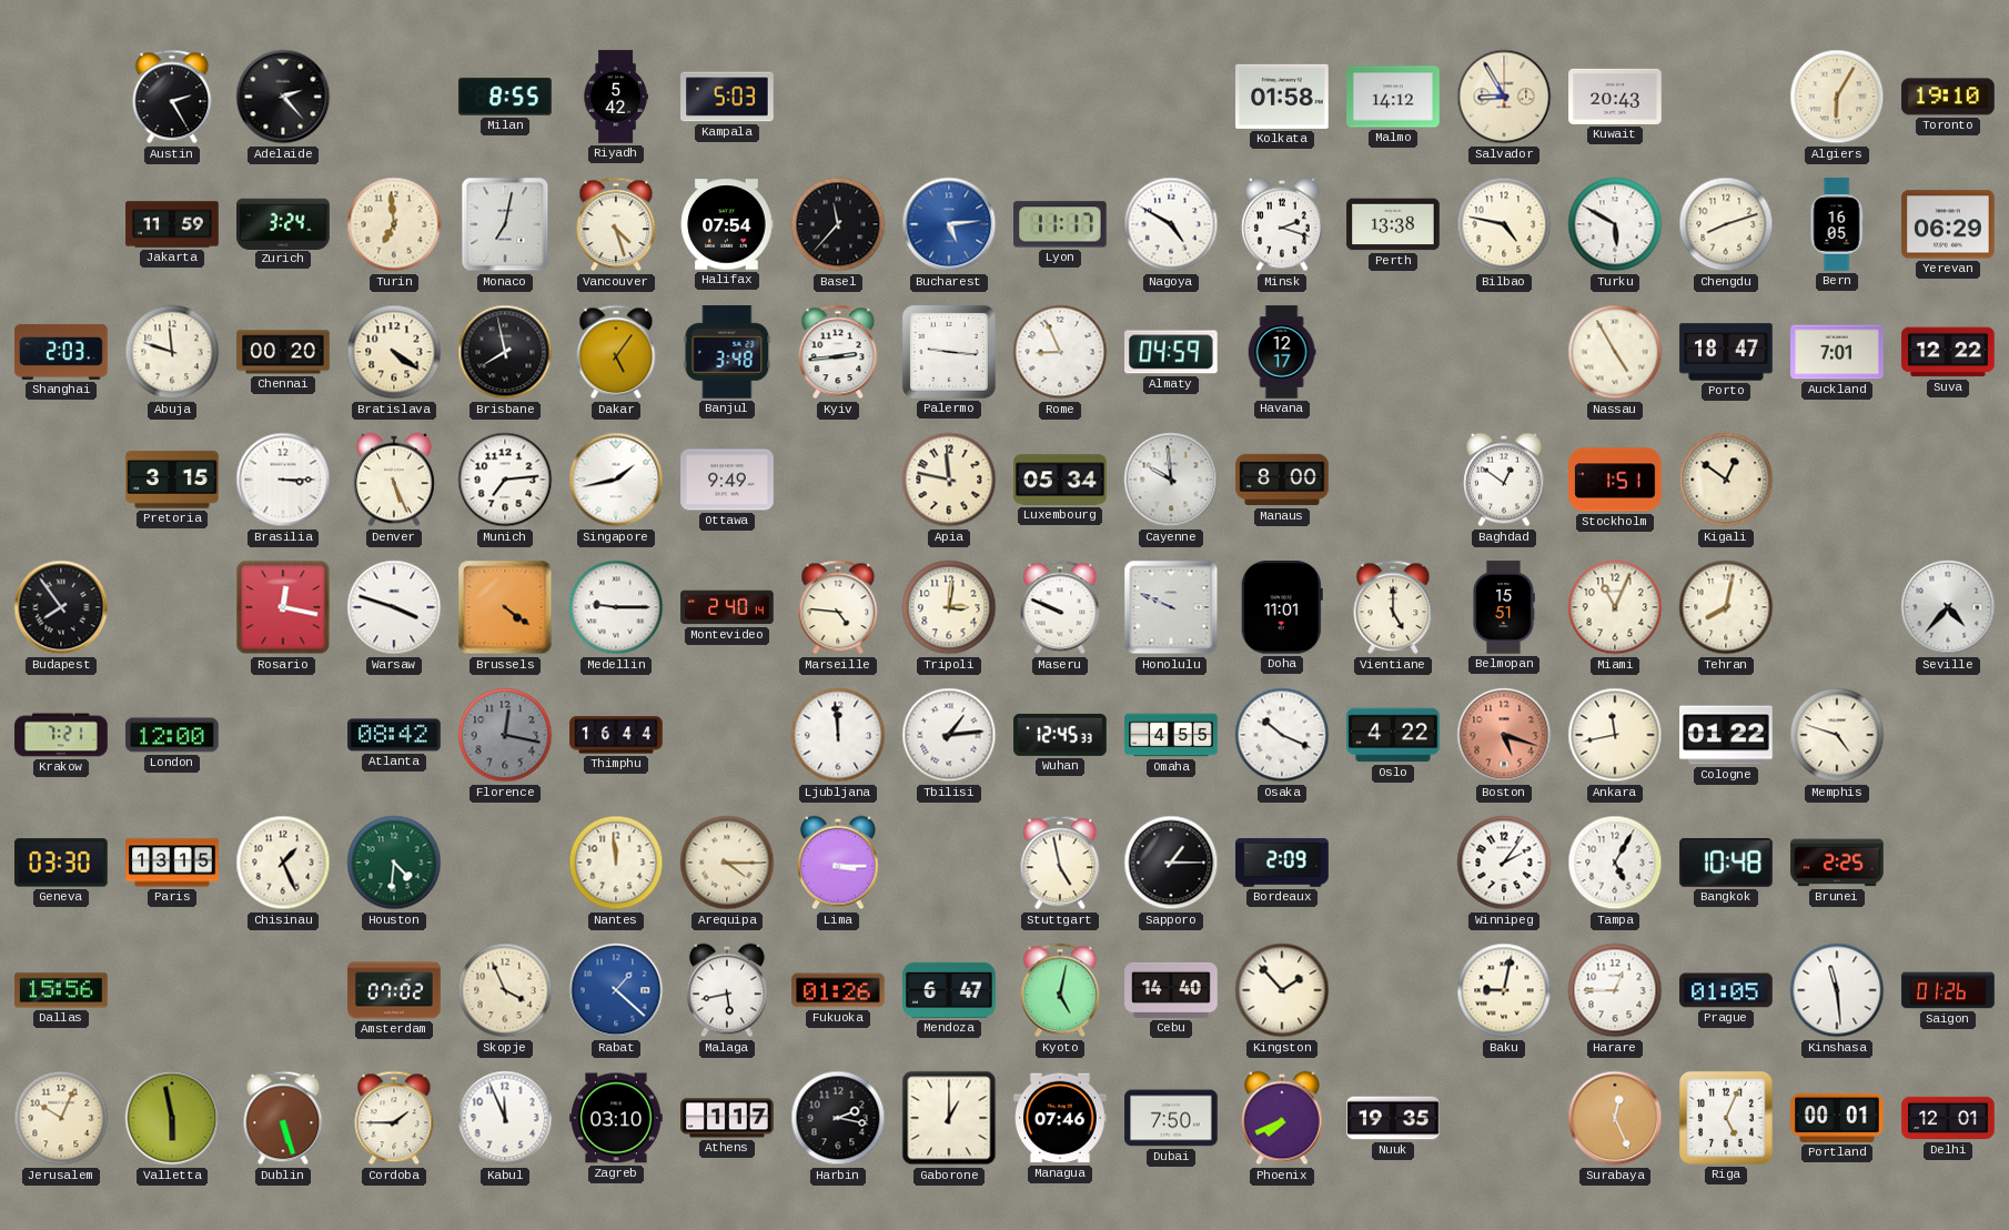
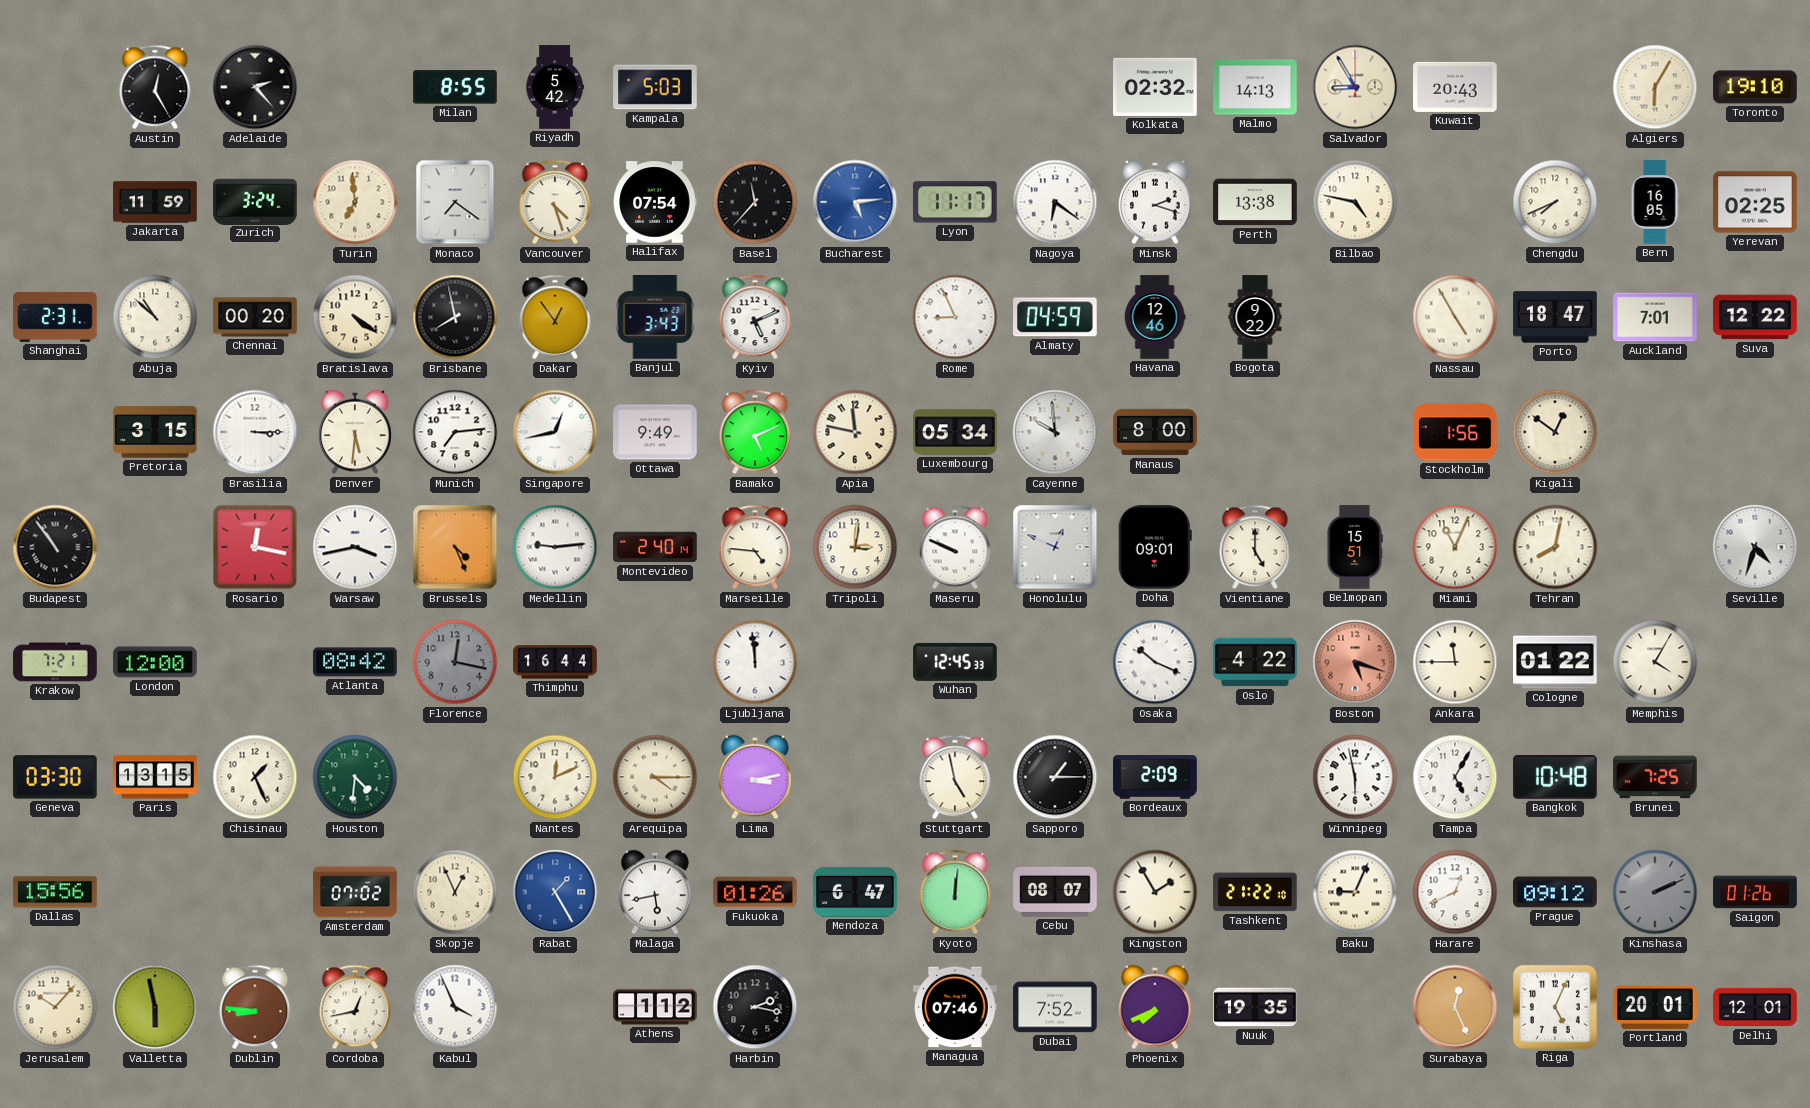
Austin: 2:25 -> 12:25 (155, 87)
Kolkata: 01:58 -> 02:32 (1155, 87)
Malmo: 14:12 -> 14:13 (1255, 87)
Monaco: 7:02 -> 7:21 (455, 202)
Nagoya: 4:50 -> 6:21 (1055, 202)
Turku: 5:50 -> none (1615, 224)
Chengdu: 8:12 -> 7:41 (1555, 202)
Yerevan: 06:29 -> 02:25 (1755, 202)
Shanghai: 2:03 -> 2:31 (55, 317)
Abuja: 11:48 -> 10:52 (155, 317)
Dakar: 5:06 -> 12:54 (555, 317)
Banjul: 3:48 -> 3:43 (655, 317)
Kyiv: 2:44 -> 5:11 (755, 317)
Palermo: 9:16 -> none (949, 352)
Havana: 12:17 -> 12:46 (1155, 317)
Bogota: none -> 9:22 (1255, 317)
Denver: 5:26 -> 5:31 (355, 432)
Singapore: 1:43 -> 12:43 (555, 432)
Bamako: none -> 5:11 (755, 432)
Baghdad: 12:51 -> none (1504, 480)
Stockholm: 1:51 -> 1:56 (1455, 432)
Budapest: 7:54 -> 10:54 (55, 547)
Warsaw: 3:48 -> 3:43 (355, 547)
Brussels: 4:21 -> 4:26 (455, 547)
Medellin: 9:15 -> 9:14 (555, 547)
Honolulu: 9:49 -> 12:49 (1055, 547)
Doha: 11:01 -> 09:01 (1155, 547)
Seville: 4:37 -> 4:33 (1755, 547)
Tbilisi: 1:14 -> none (949, 735)
Omaha: 4:55 -> none (1171, 735)
Ankara: 11:43 -> 11:45 (1455, 662)
Memphis: 4:48 -> 4:05 (1655, 662)
Nantes: 11:59 -> 12:11 (555, 777)
Lima: 3:15 -> 3:13 (755, 777)
Winnipeg: 2:06 -> 5:58 (1355, 777)
Brunei: 2:25 -> 7:25 (1655, 777)
Skopje: 3:56 -> 12:56 (455, 892)
Rabat: 1:22 -> 1:25 (555, 892)
Kyoto: 5:02 -> 12:01 (955, 892)
Cebu: 14:40 -> 08:07 (1055, 892)
Kingston: 1:53 -> 1:55 (1155, 892)
Tashkent: none -> 21:22 (1255, 892)
Baku: 9:02 -> 9:04 (1355, 892)
Harare: 12:45 -> 12:41 (1455, 892)
Prague: 01:05 -> 09:12 (1555, 892)
Kinshasa: 11:29 -> 2:11 (1655, 892)
Kinshasa dial: white -> grey (1655, 892)
Jerusalem: 10:04 -> 10:07 (55, 1007)
Dublin: 5:27 -> 8:46 (255, 1007)
Cordoba: 1:45 -> 12:43 (355, 1007)
Kabul: 11:56 -> 3:56 (455, 1007)
Zagreb: 03:10 -> none (616, 1118)
Athens: 1:17 -> 1:12 (655, 1007)
Gaborone: 1:00 -> none (949, 1118)
Dubai: 7:50 -> 7:52 (1055, 1007)
Portland: 00:01 -> 20:01 (1655, 1007)
